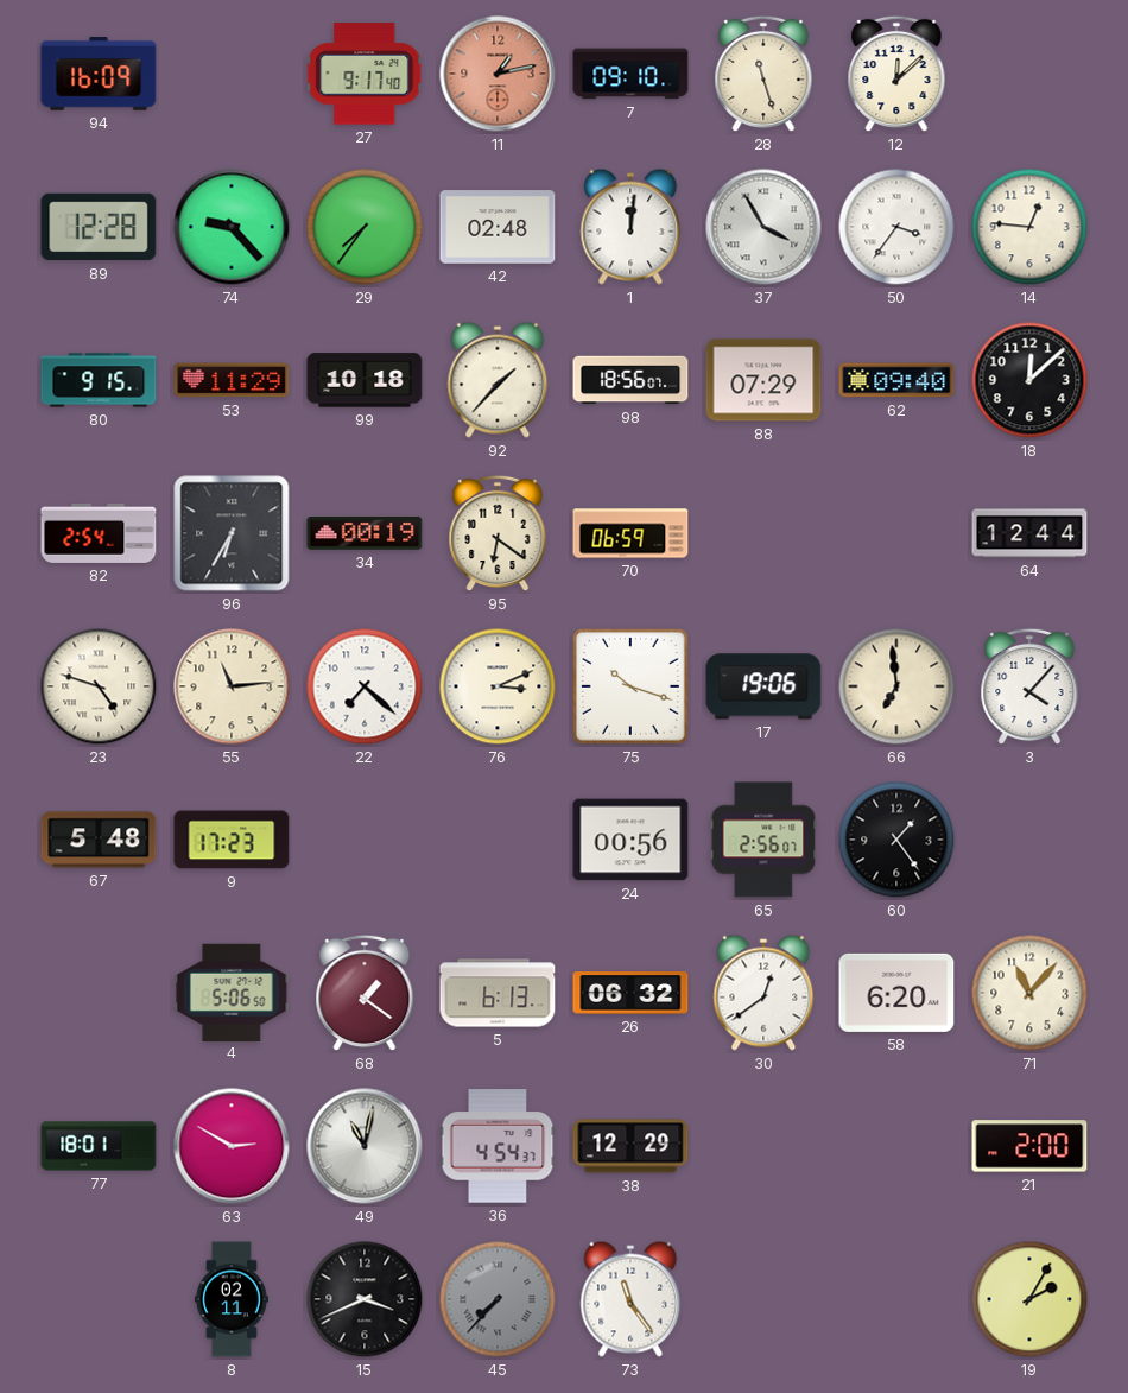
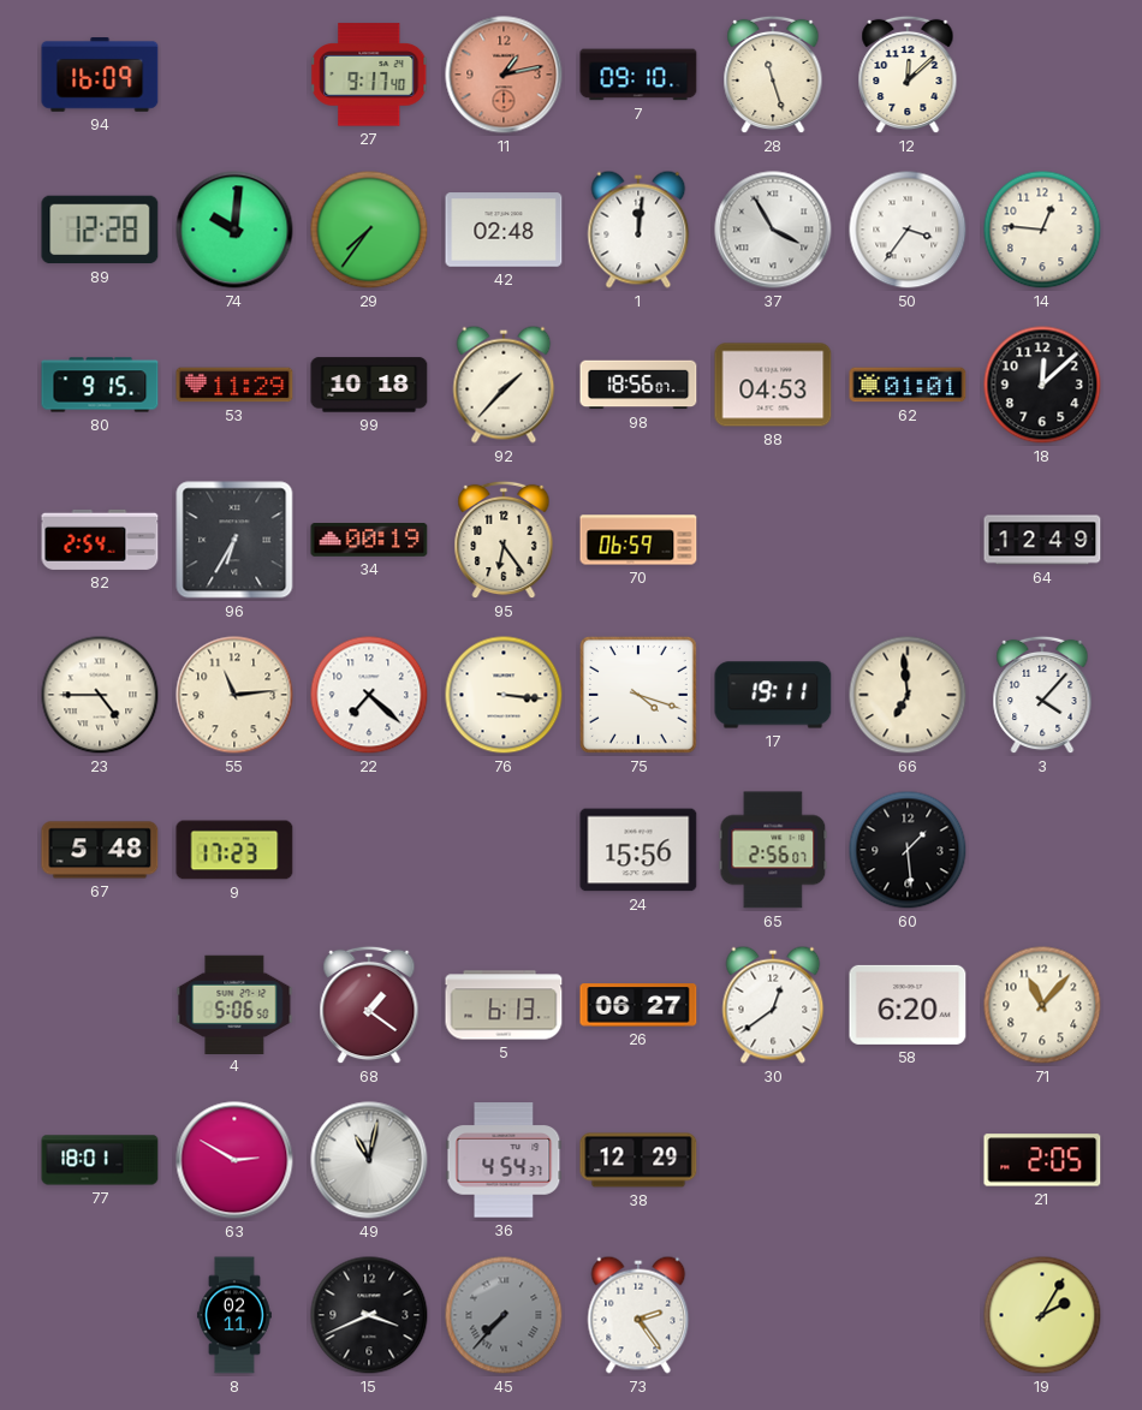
74: 9:23 -> 10:01 (234, 230)
88: 07:29 -> 04:53 (773, 385)
62: 09:40 -> 01:01 (908, 385)
95: 6:21 -> 6:24 (504, 540)
64: 12:44 -> 12:49 (1042, 540)
23: 4:48 -> 4:45 (100, 695)
76: 3:11 -> 3:16 (504, 695)
75: 10:18 -> 4:18 (638, 695)
17: 19:06 -> 19:11 (773, 695)
24: 00:56 -> 15:56 (638, 850)
60: 1:24 -> 1:29 (908, 850)
26: 06:32 -> 06:27 (638, 1005)
21: 2:00 -> 2:05 (1042, 1160)
73: 11:24 -> 2:24 (638, 1315)
